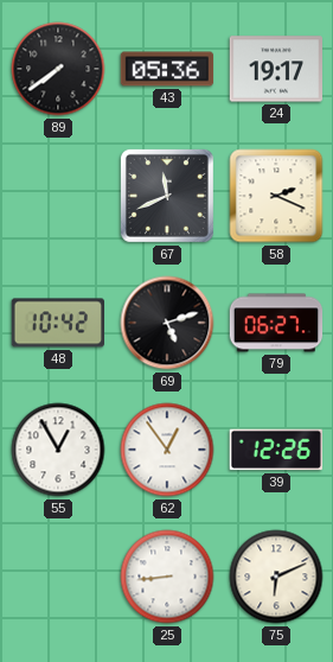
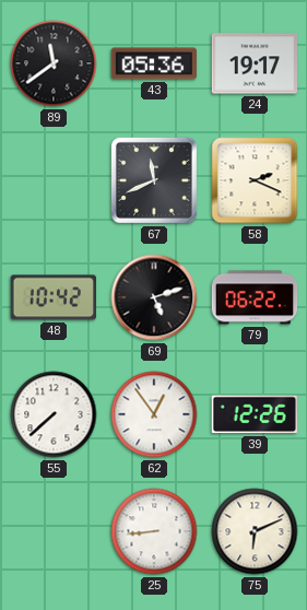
89: 7:39 -> 11:39 (54, 63)
79: 06:27 -> 06:22 (255, 297)
55: 12:55 -> 7:38 (54, 414)
